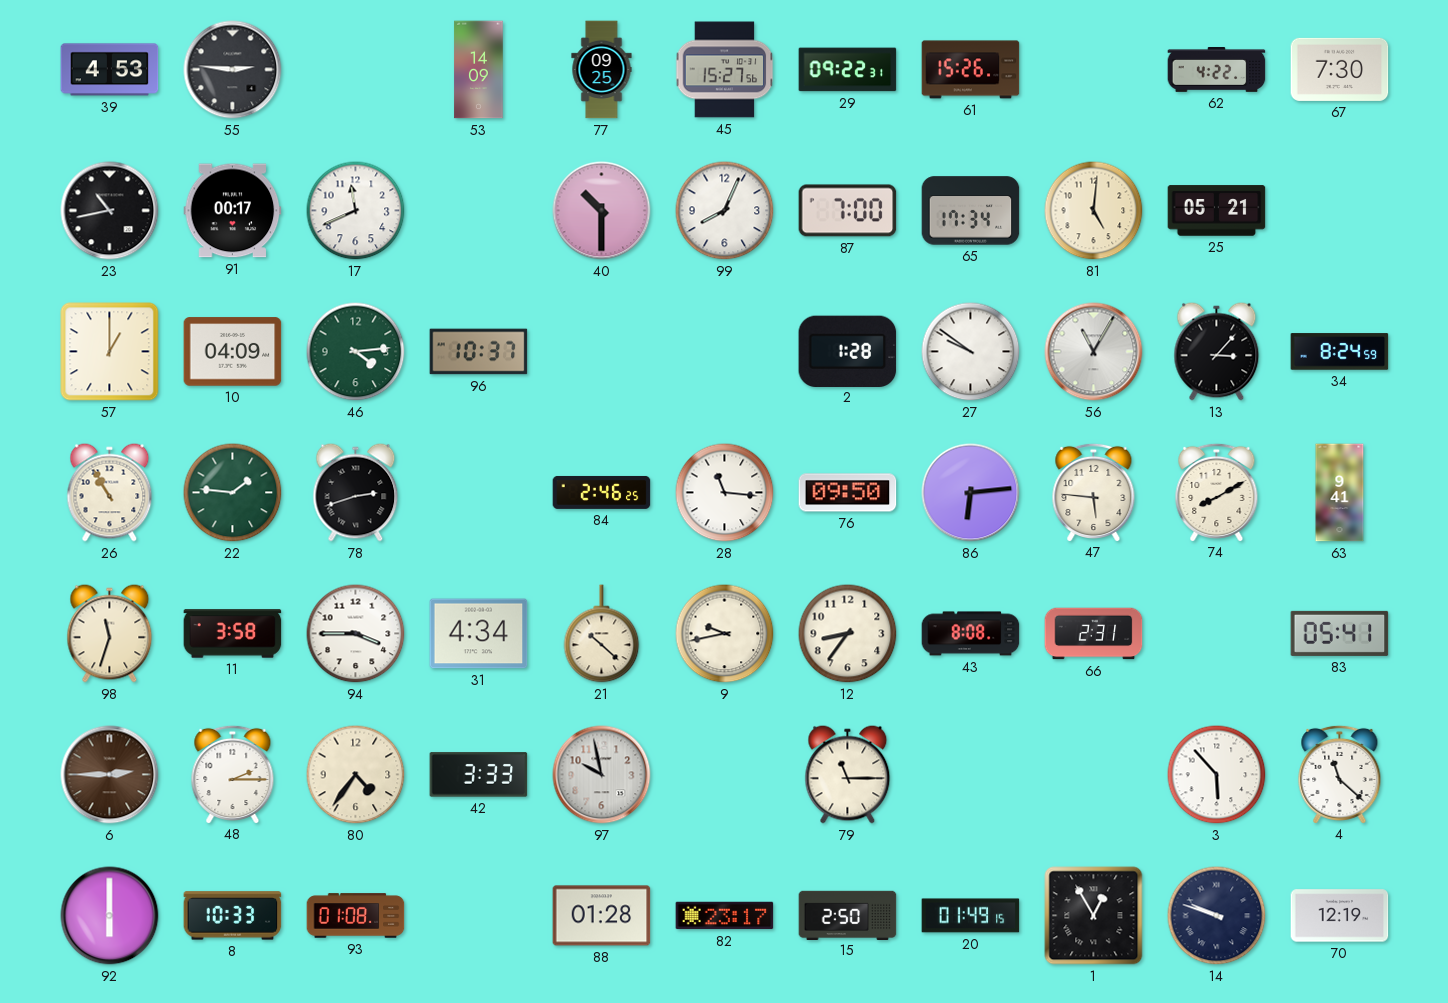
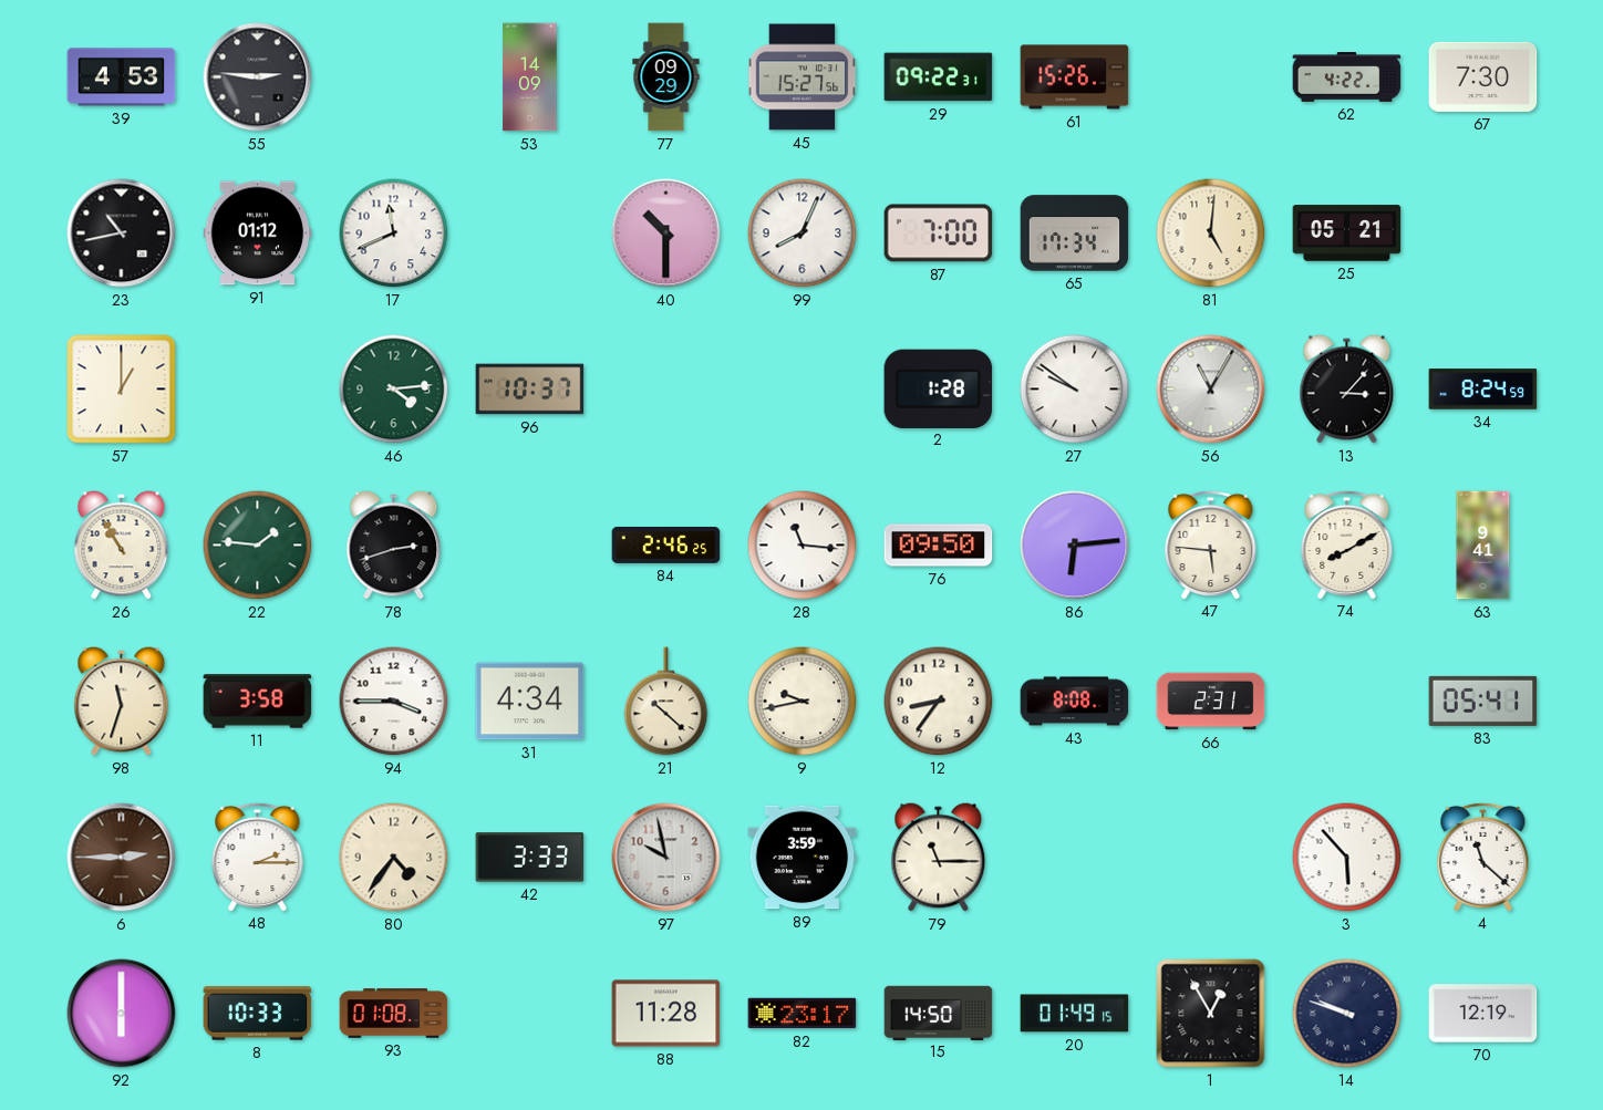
77: 09:25 -> 09:29 (666, 77)
91: 00:17 -> 01:12 (258, 234)
10: 04:09 -> none (233, 352)
89: none -> 3:59 (803, 858)
88: 01:28 -> 11:28 (666, 1014)
15: 2:50 -> 14:50 (939, 1013)
